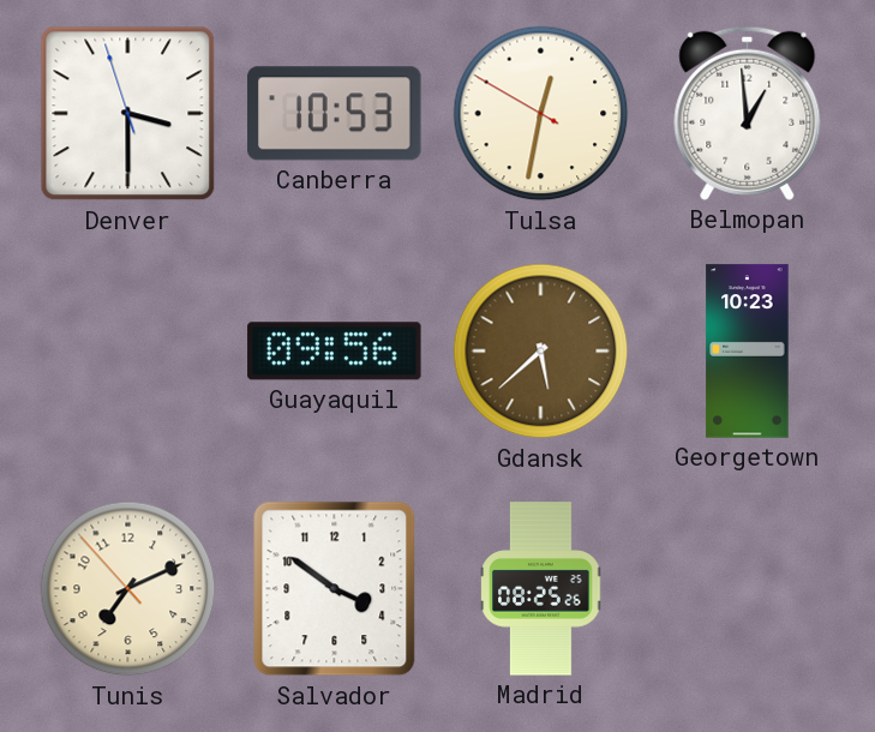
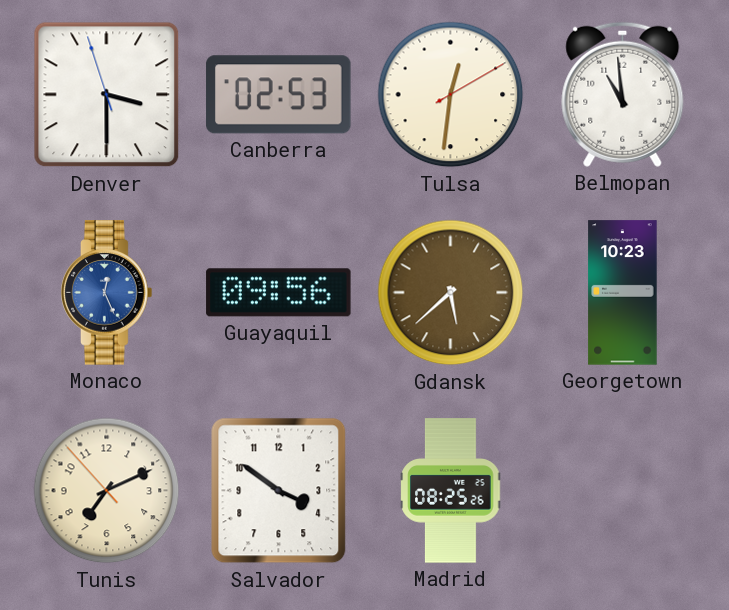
Canberra: 10:53 -> 02:53 (279, 95)
Tulsa: 12:31:50 -> 12:31:10 (451, 95)
Belmopan: 12:59 -> 10:59 (623, 94)
Monaco: none -> 12:26 (107, 293)
